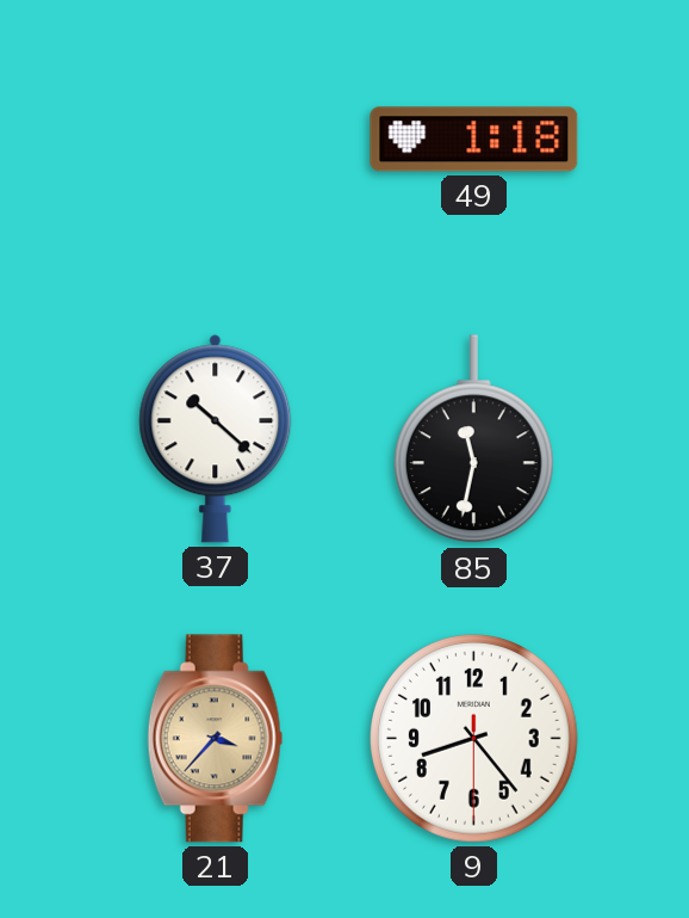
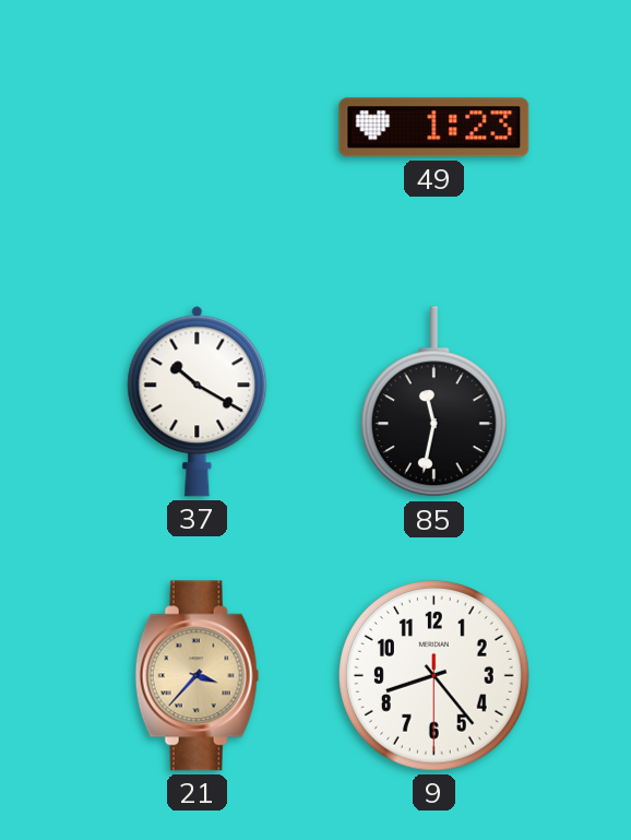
49: 1:18 -> 1:23 (434, 128)
37: 10:22 -> 10:20 (198, 402)
